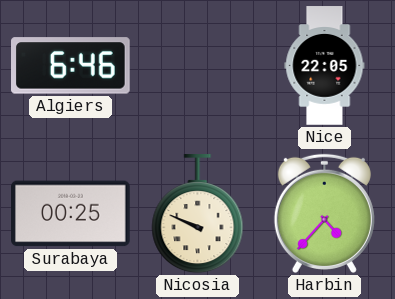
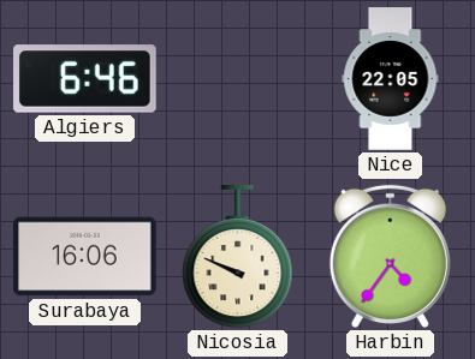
Surabaya: 00:25 -> 16:06 (85, 257)
Harbin: 4:37 -> 4:36 (390, 256)
